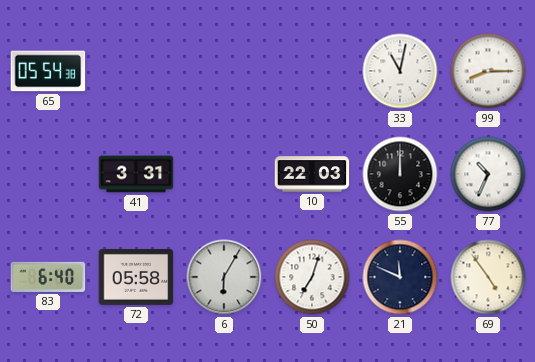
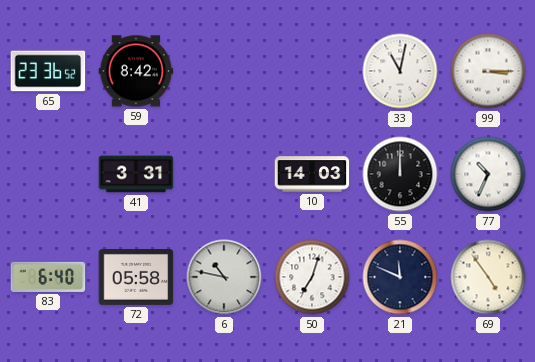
65: 05:54 -> 23:36 (48, 71)
59: none -> 8:42 (136, 71)
99: 8:15 -> 3:15 (488, 71)
10: 22:03 -> 14:03 (312, 174)
6: 6:05 -> 10:47 (224, 277)
